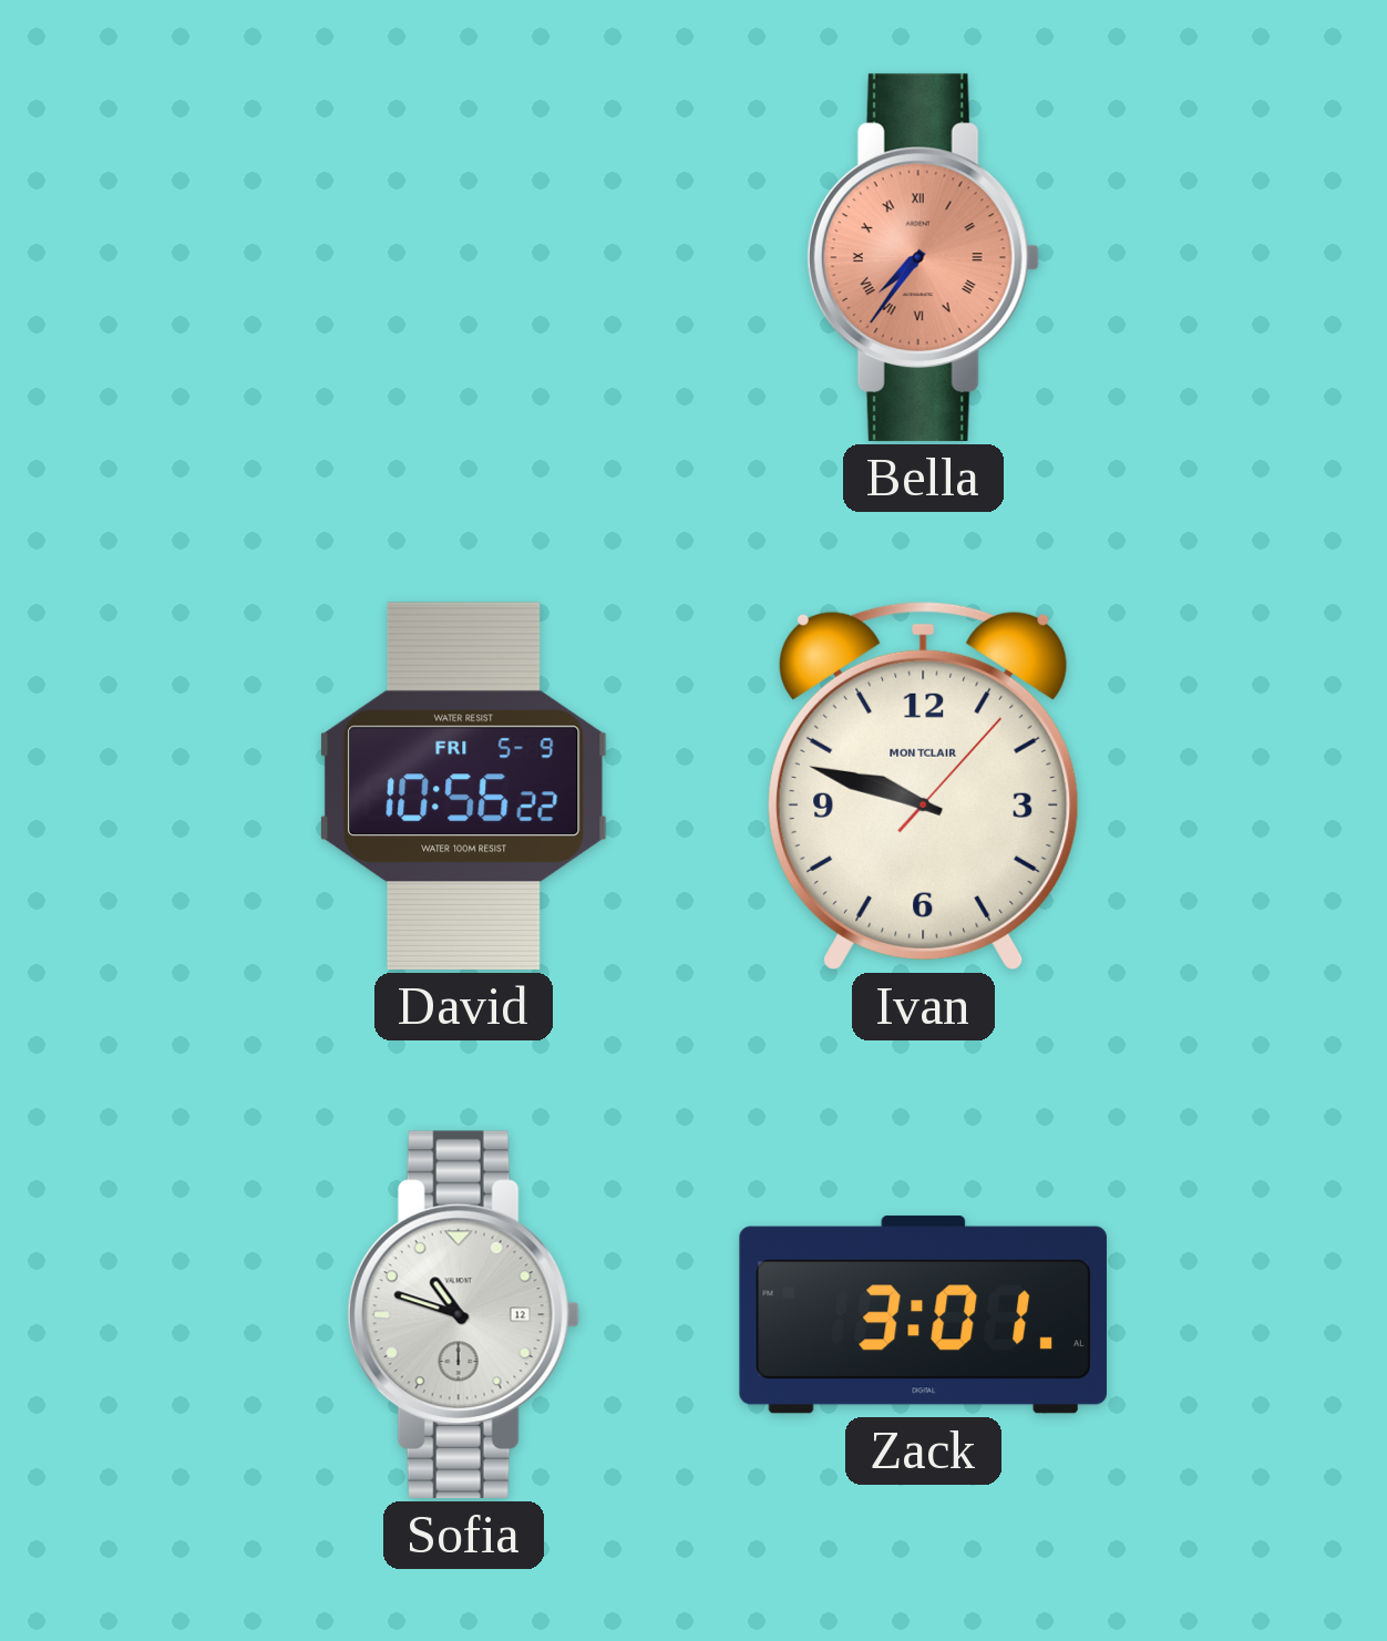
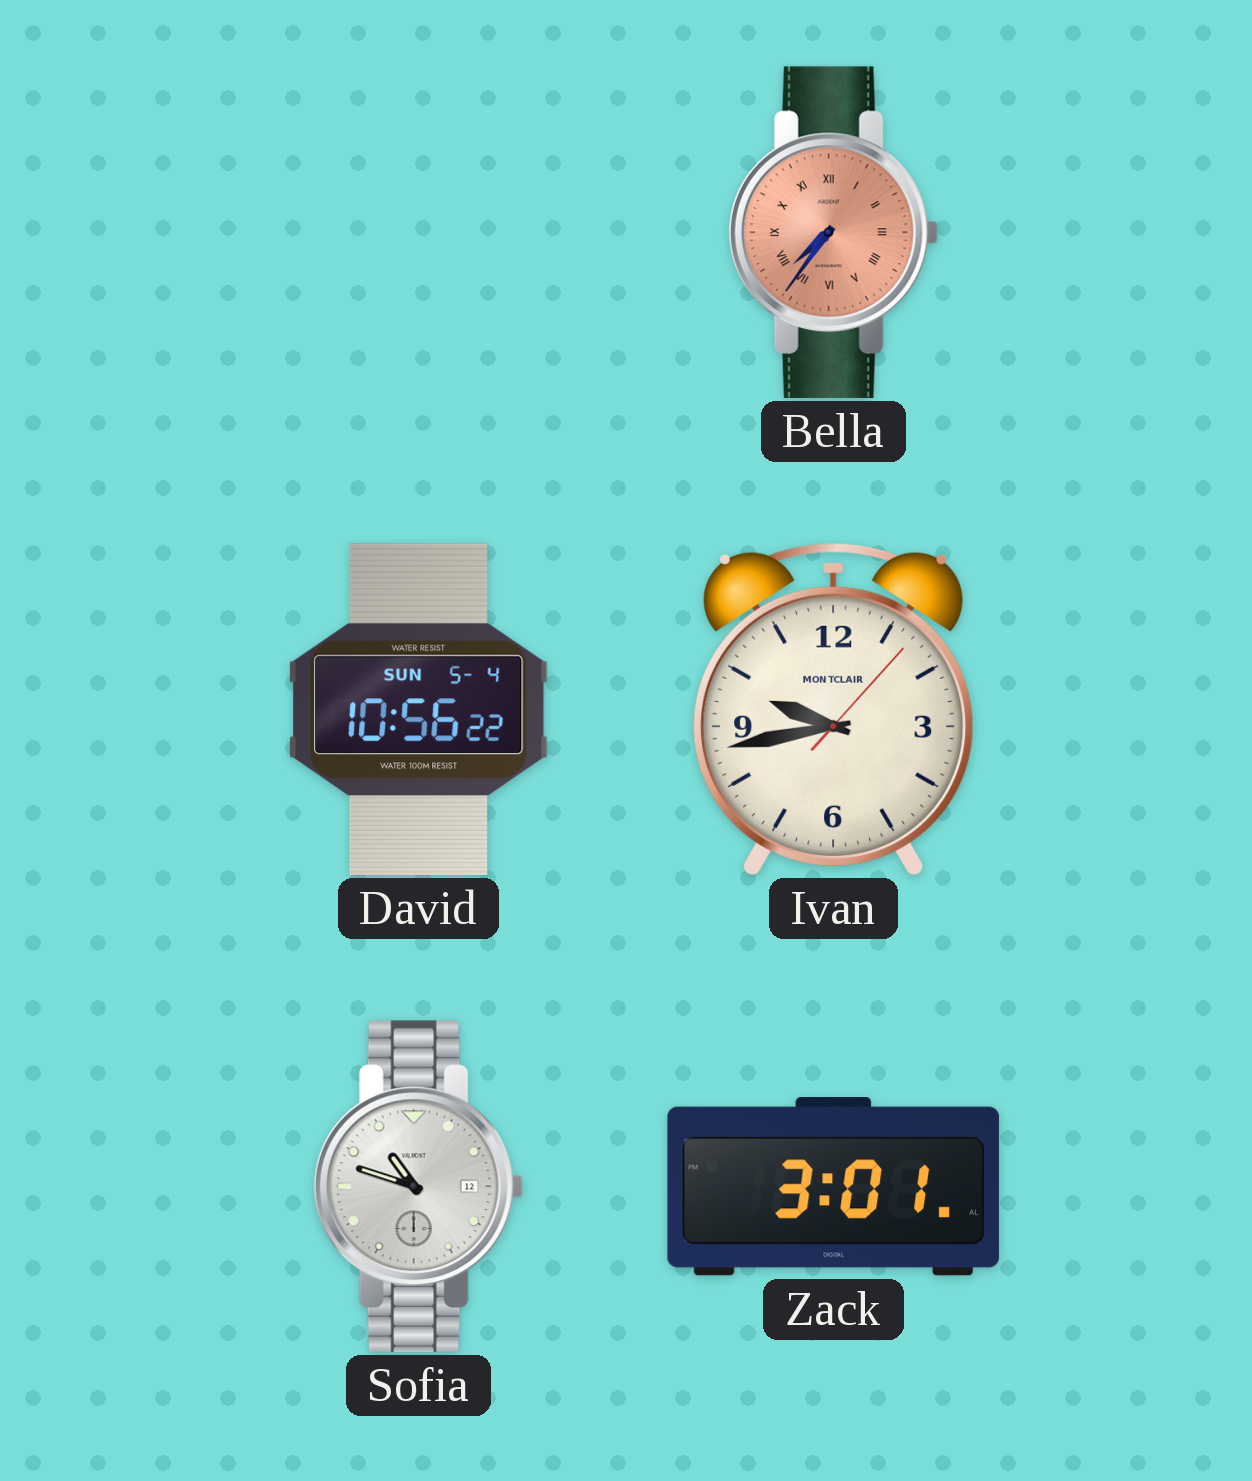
David date: FRI 5-9 -> SUN 5-4 (418, 709)
Ivan: 9:48 -> 9:43 (834, 709)
